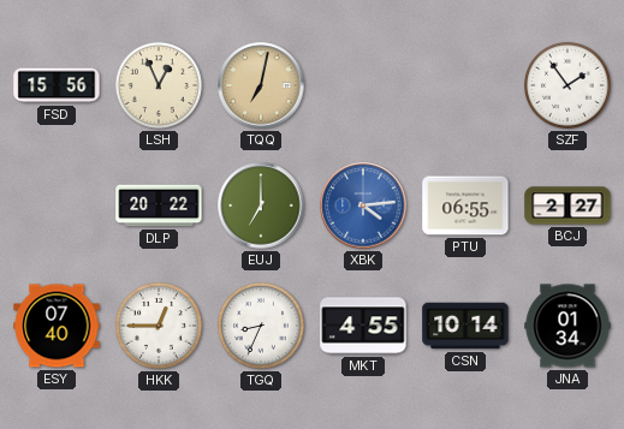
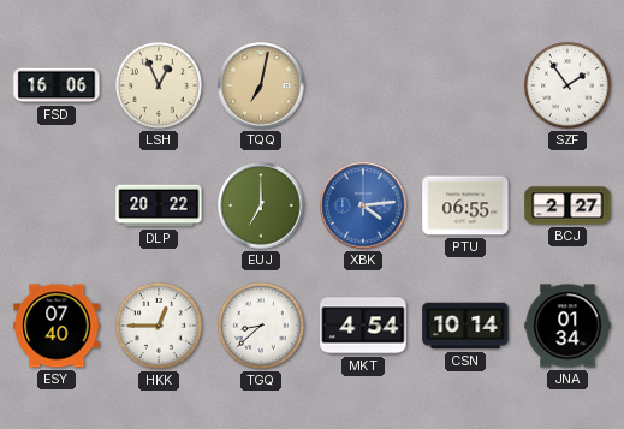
FSD: 15:56 -> 16:06 (57, 85)
TGQ: 8:34 -> 8:38 (261, 326)
MKT: 4:55 -> 4:54 (363, 326)
